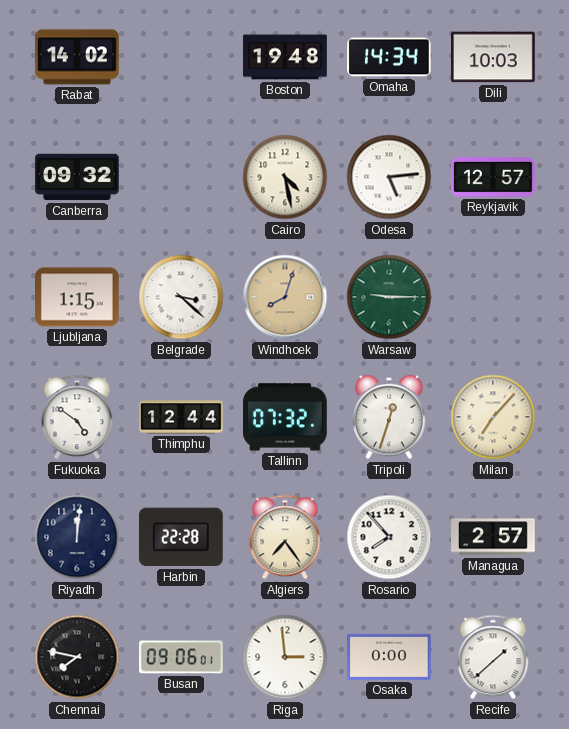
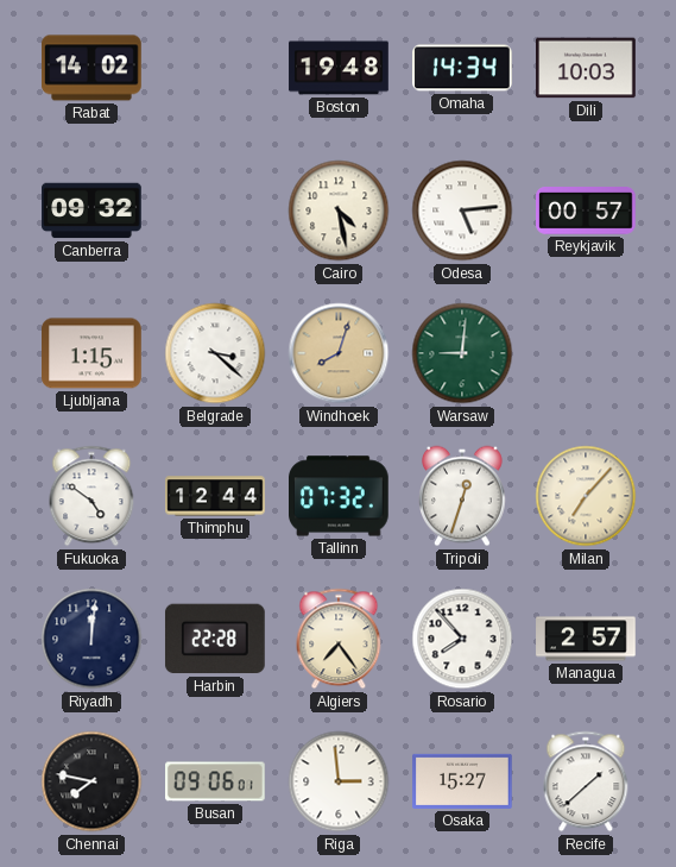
Reykjavik: 12:57 -> 00:57 (586, 212)
Warsaw: 9:15 -> 9:01 (462, 353)
Osaka: 0:00 -> 15:27 (462, 781)
